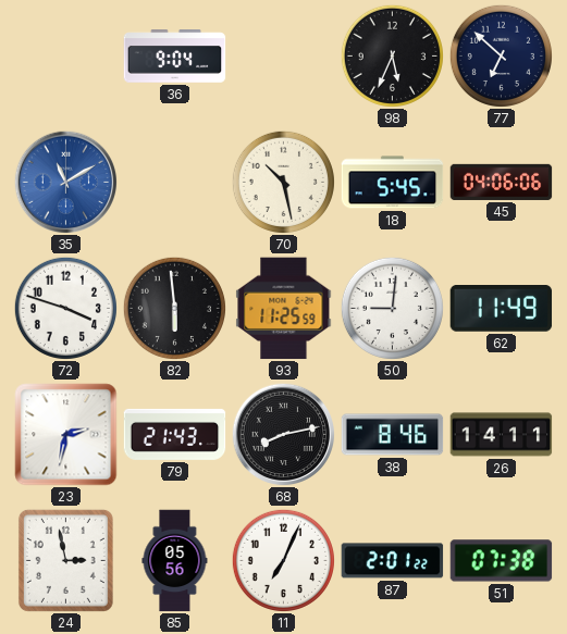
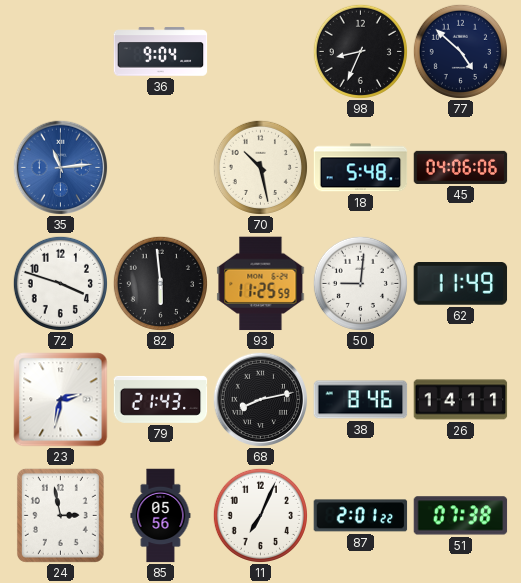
98: 5:34 -> 8:34 (360, 51)
77: 6:52 -> 4:52 (460, 51)
35: 11:10 -> 11:14 (60, 167)
18: 5:45 -> 5:48 (361, 168)
